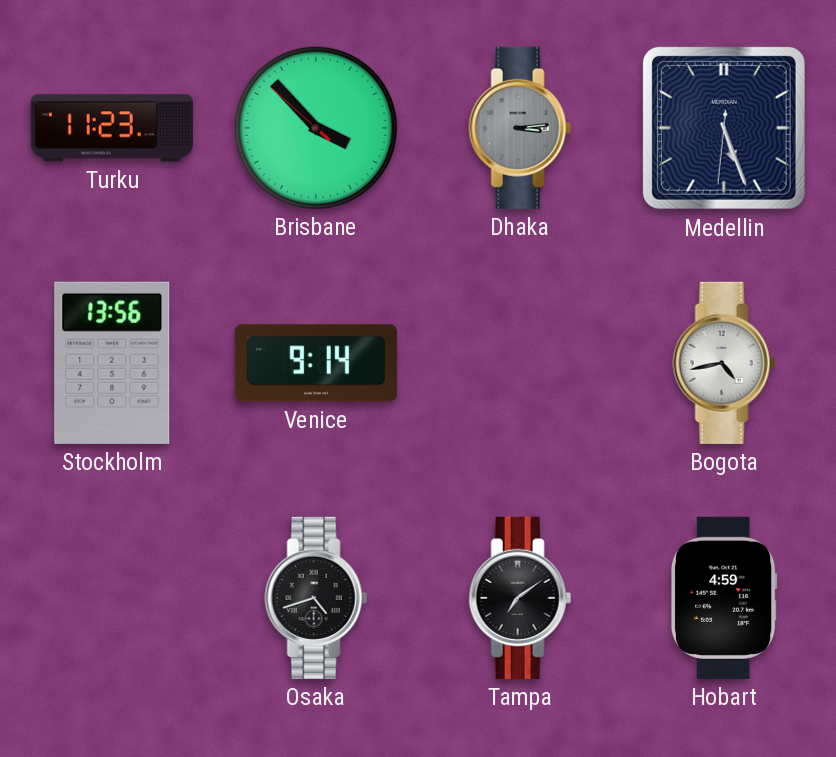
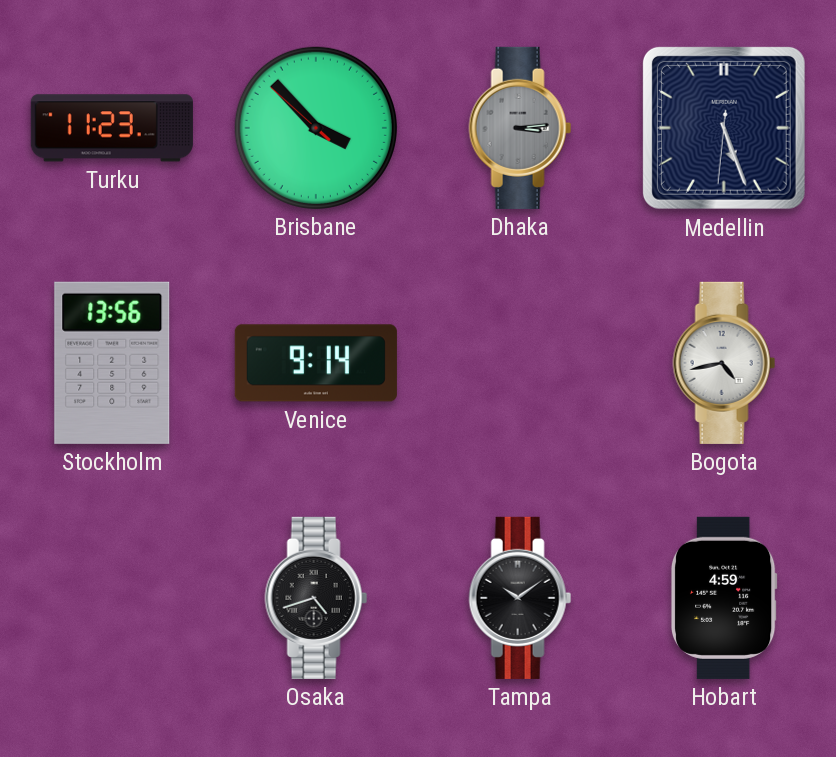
Tampa: 7:09 -> 10:09 (520, 598)
